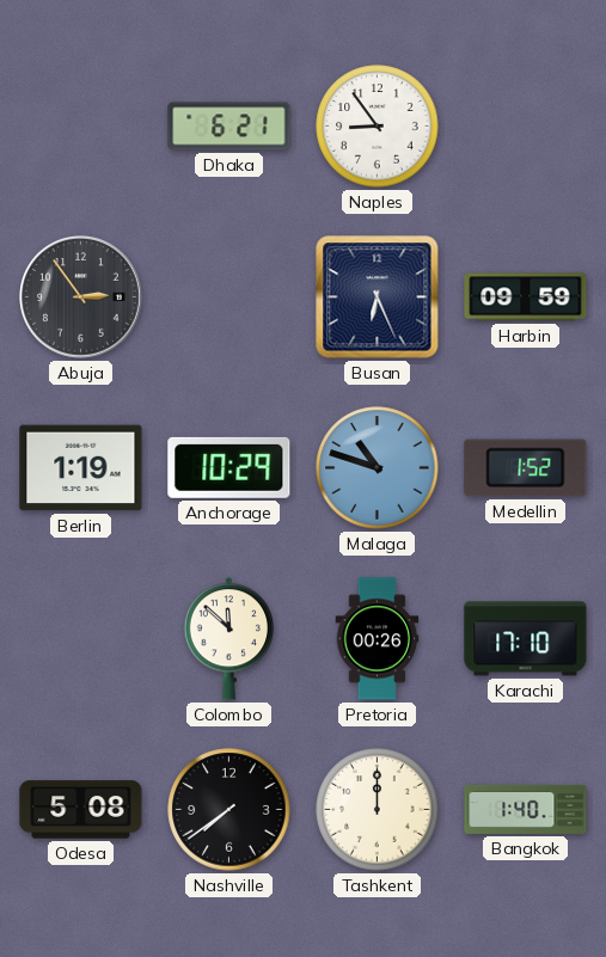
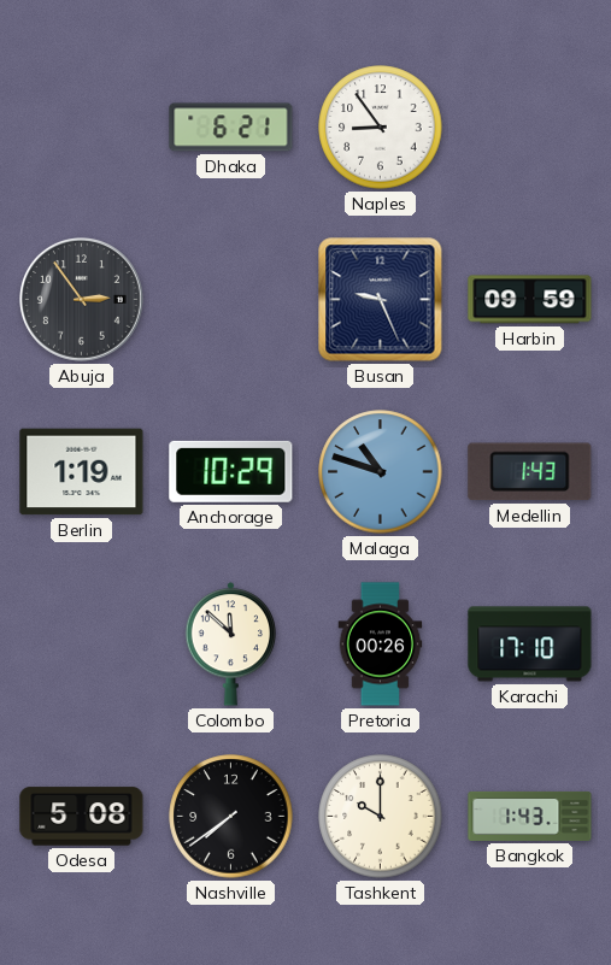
Busan: 6:26 -> 9:26 (381, 300)
Medellin: 1:52 -> 1:43 (530, 472)
Tashkent: 12:00 -> 10:00 (381, 817)
Bangkok: 1:40 -> 1:43 (530, 816)
